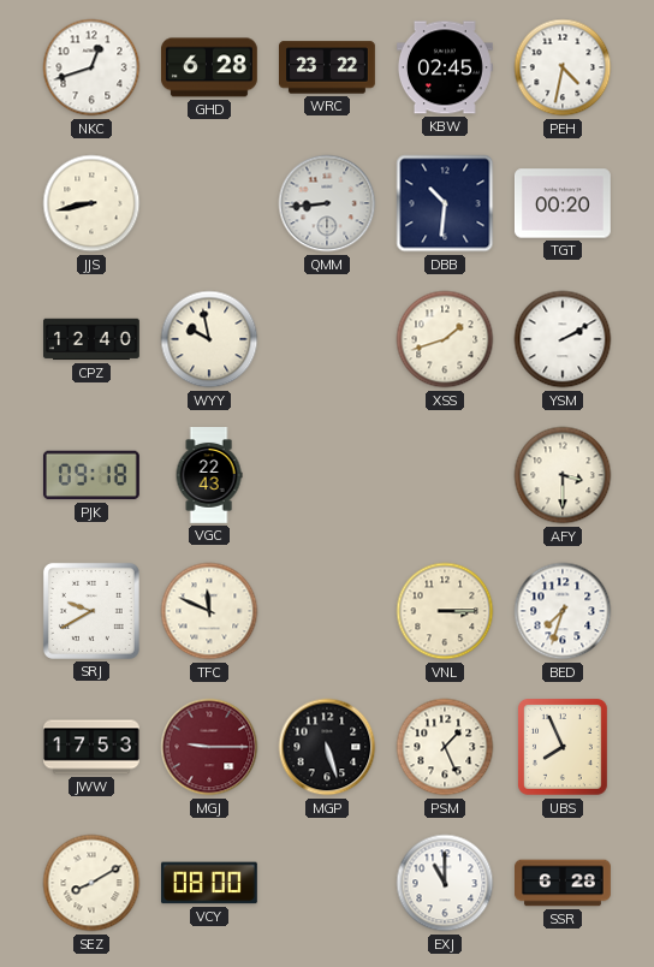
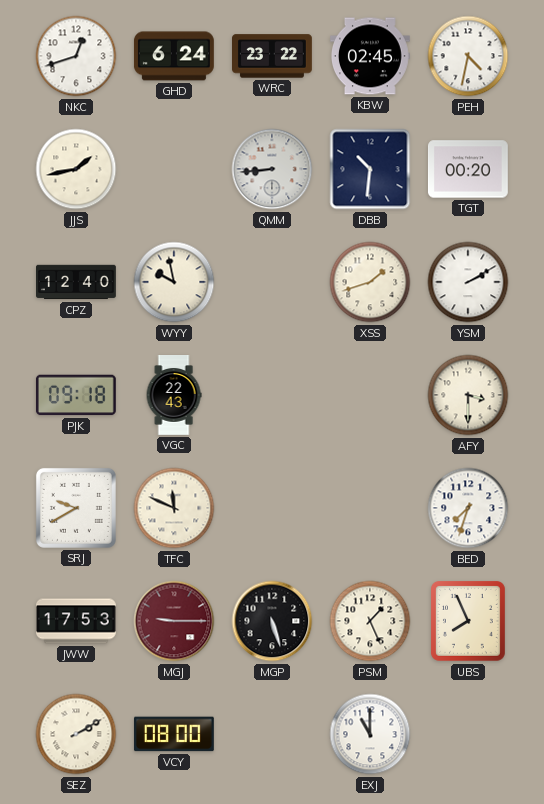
GHD: 6:28 -> 6:24 (174, 56)
JJS: 8:43 -> 1:43 (76, 169)
VNL: 3:15 -> none (445, 611)
SEZ: 8:10 -> 2:10 (76, 734)
SSR: 6:28 -> none (564, 883)
